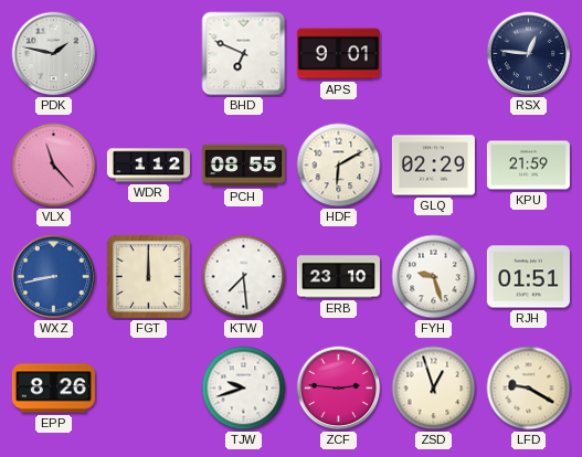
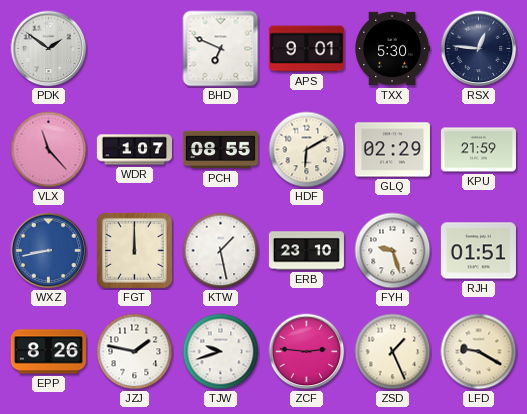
PDK: 1:47 -> 1:51 (49, 49)
TXX: none -> 5:30 (392, 49)
WDR: 1:12 -> 1:07 (134, 150)
KTW: 7:29 -> 1:28 (221, 251)
JZJ: none -> 1:47 (135, 352)
ZSD: 12:57 -> 1:26 (393, 352)
